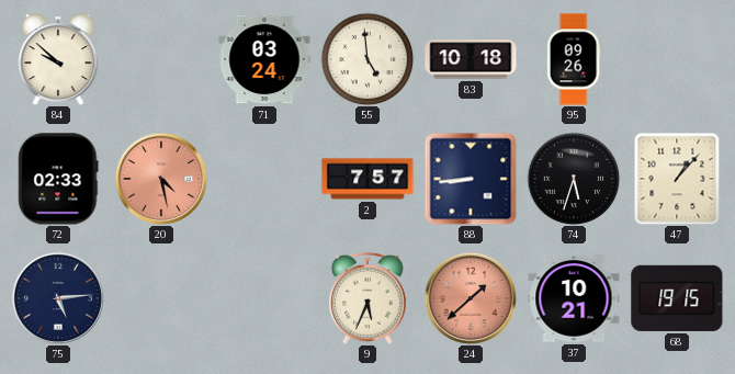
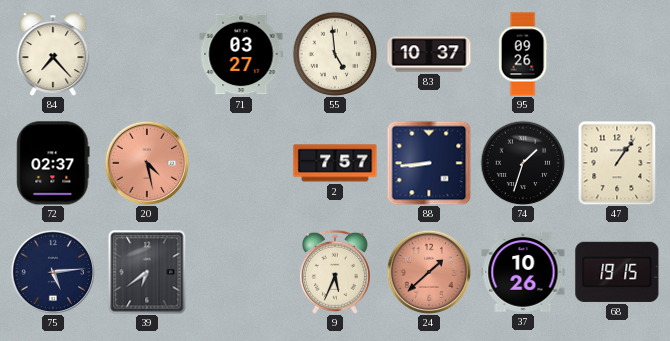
84: 9:52 -> 7:23 (53, 54)
71: 03:24 -> 03:27 (241, 54)
83: 10:18 -> 10:37 (429, 54)
72: 02:33 -> 02:37 (53, 163)
74: 5:33 -> 1:33 (523, 163)
47: 1:07 -> 1:06 (617, 163)
39: none -> 6:39 (147, 272)
37: 10:21 -> 10:26 (523, 273)
